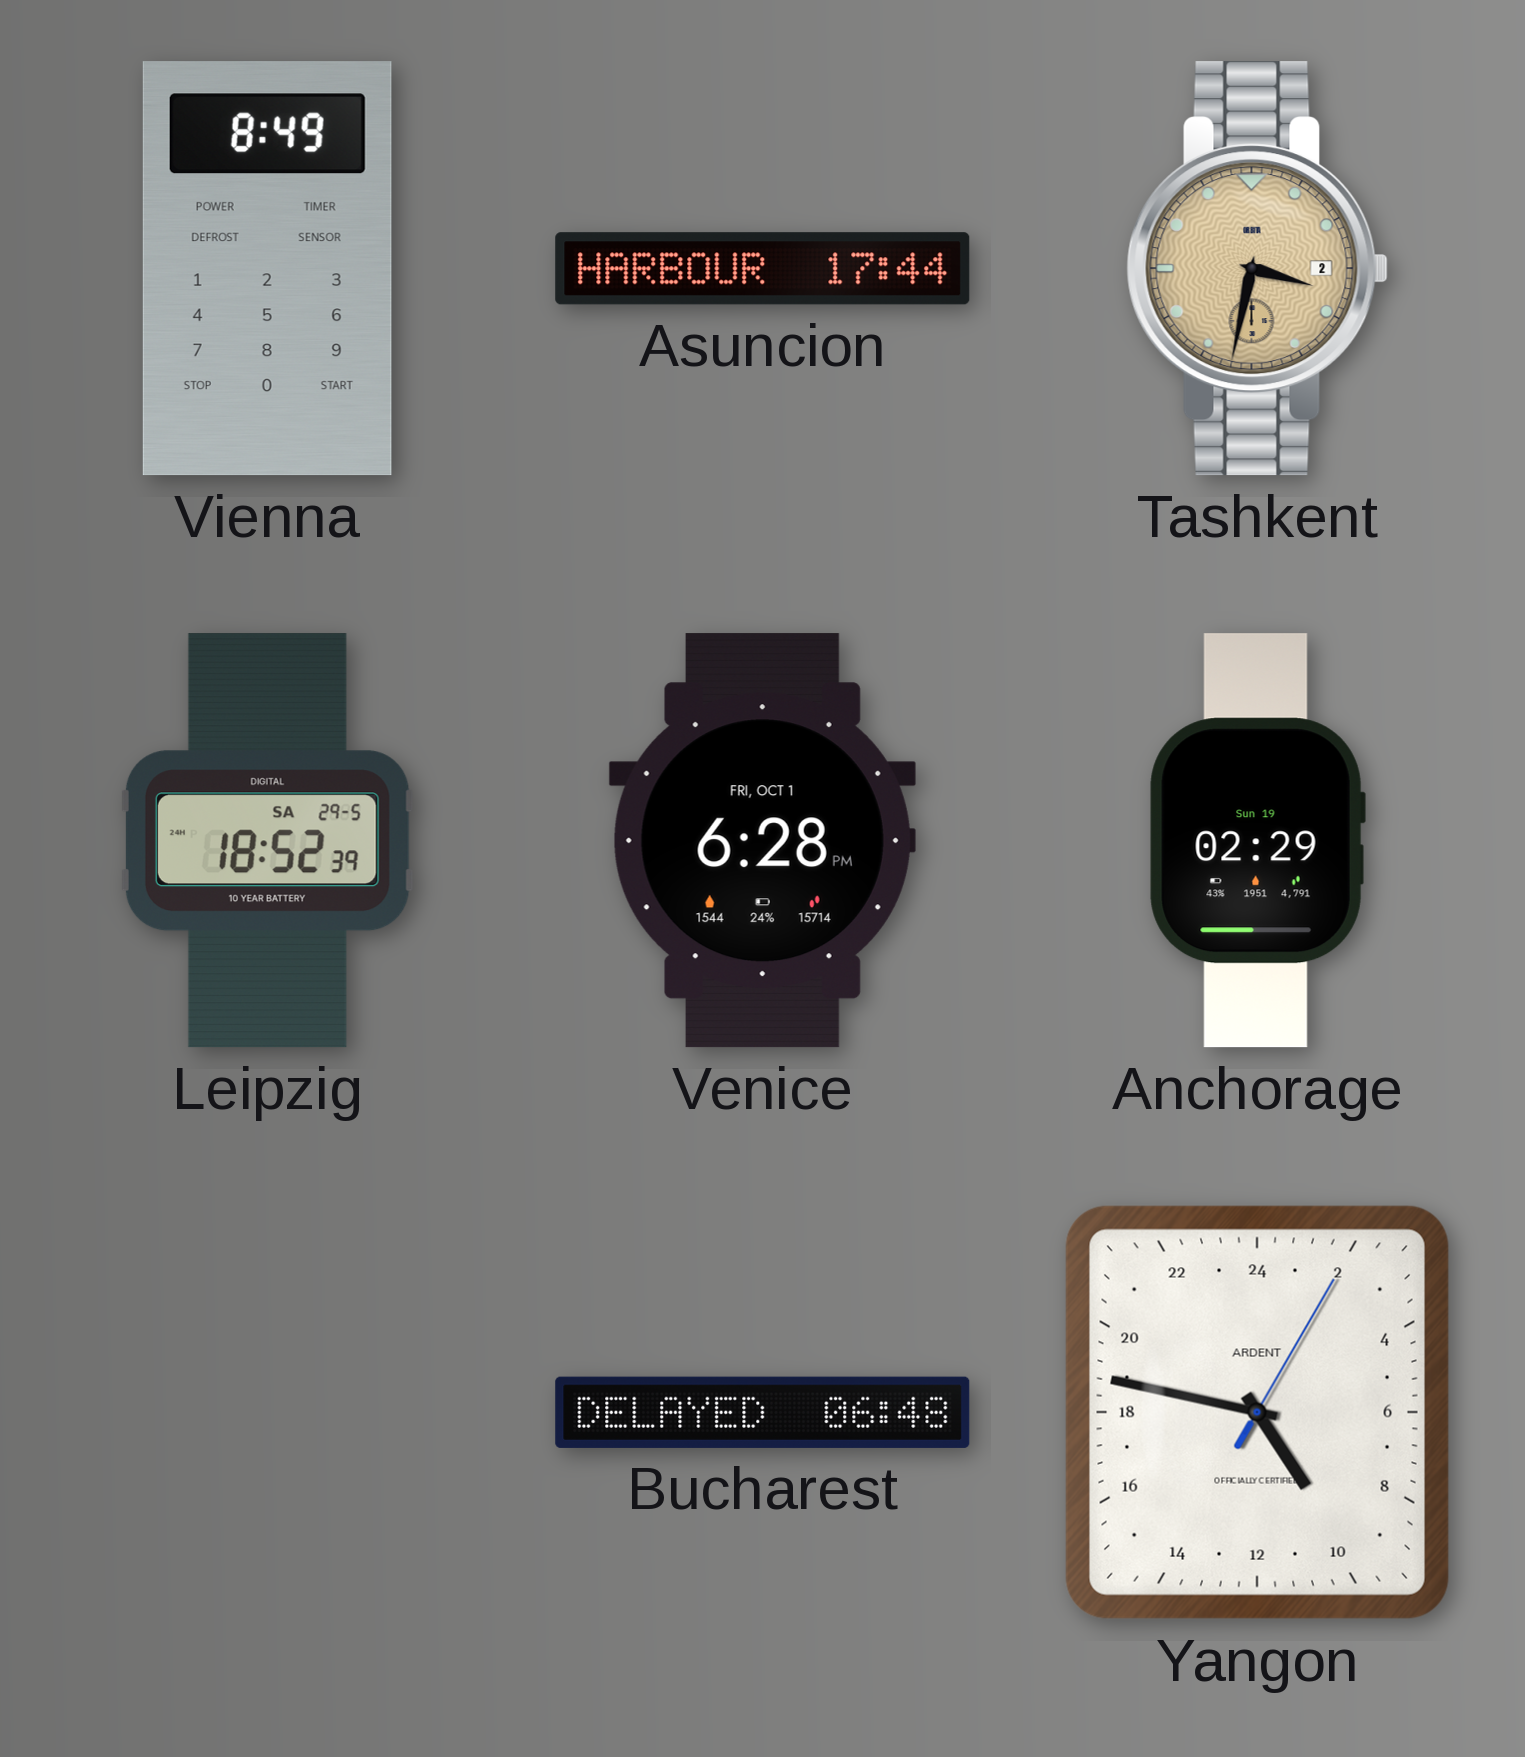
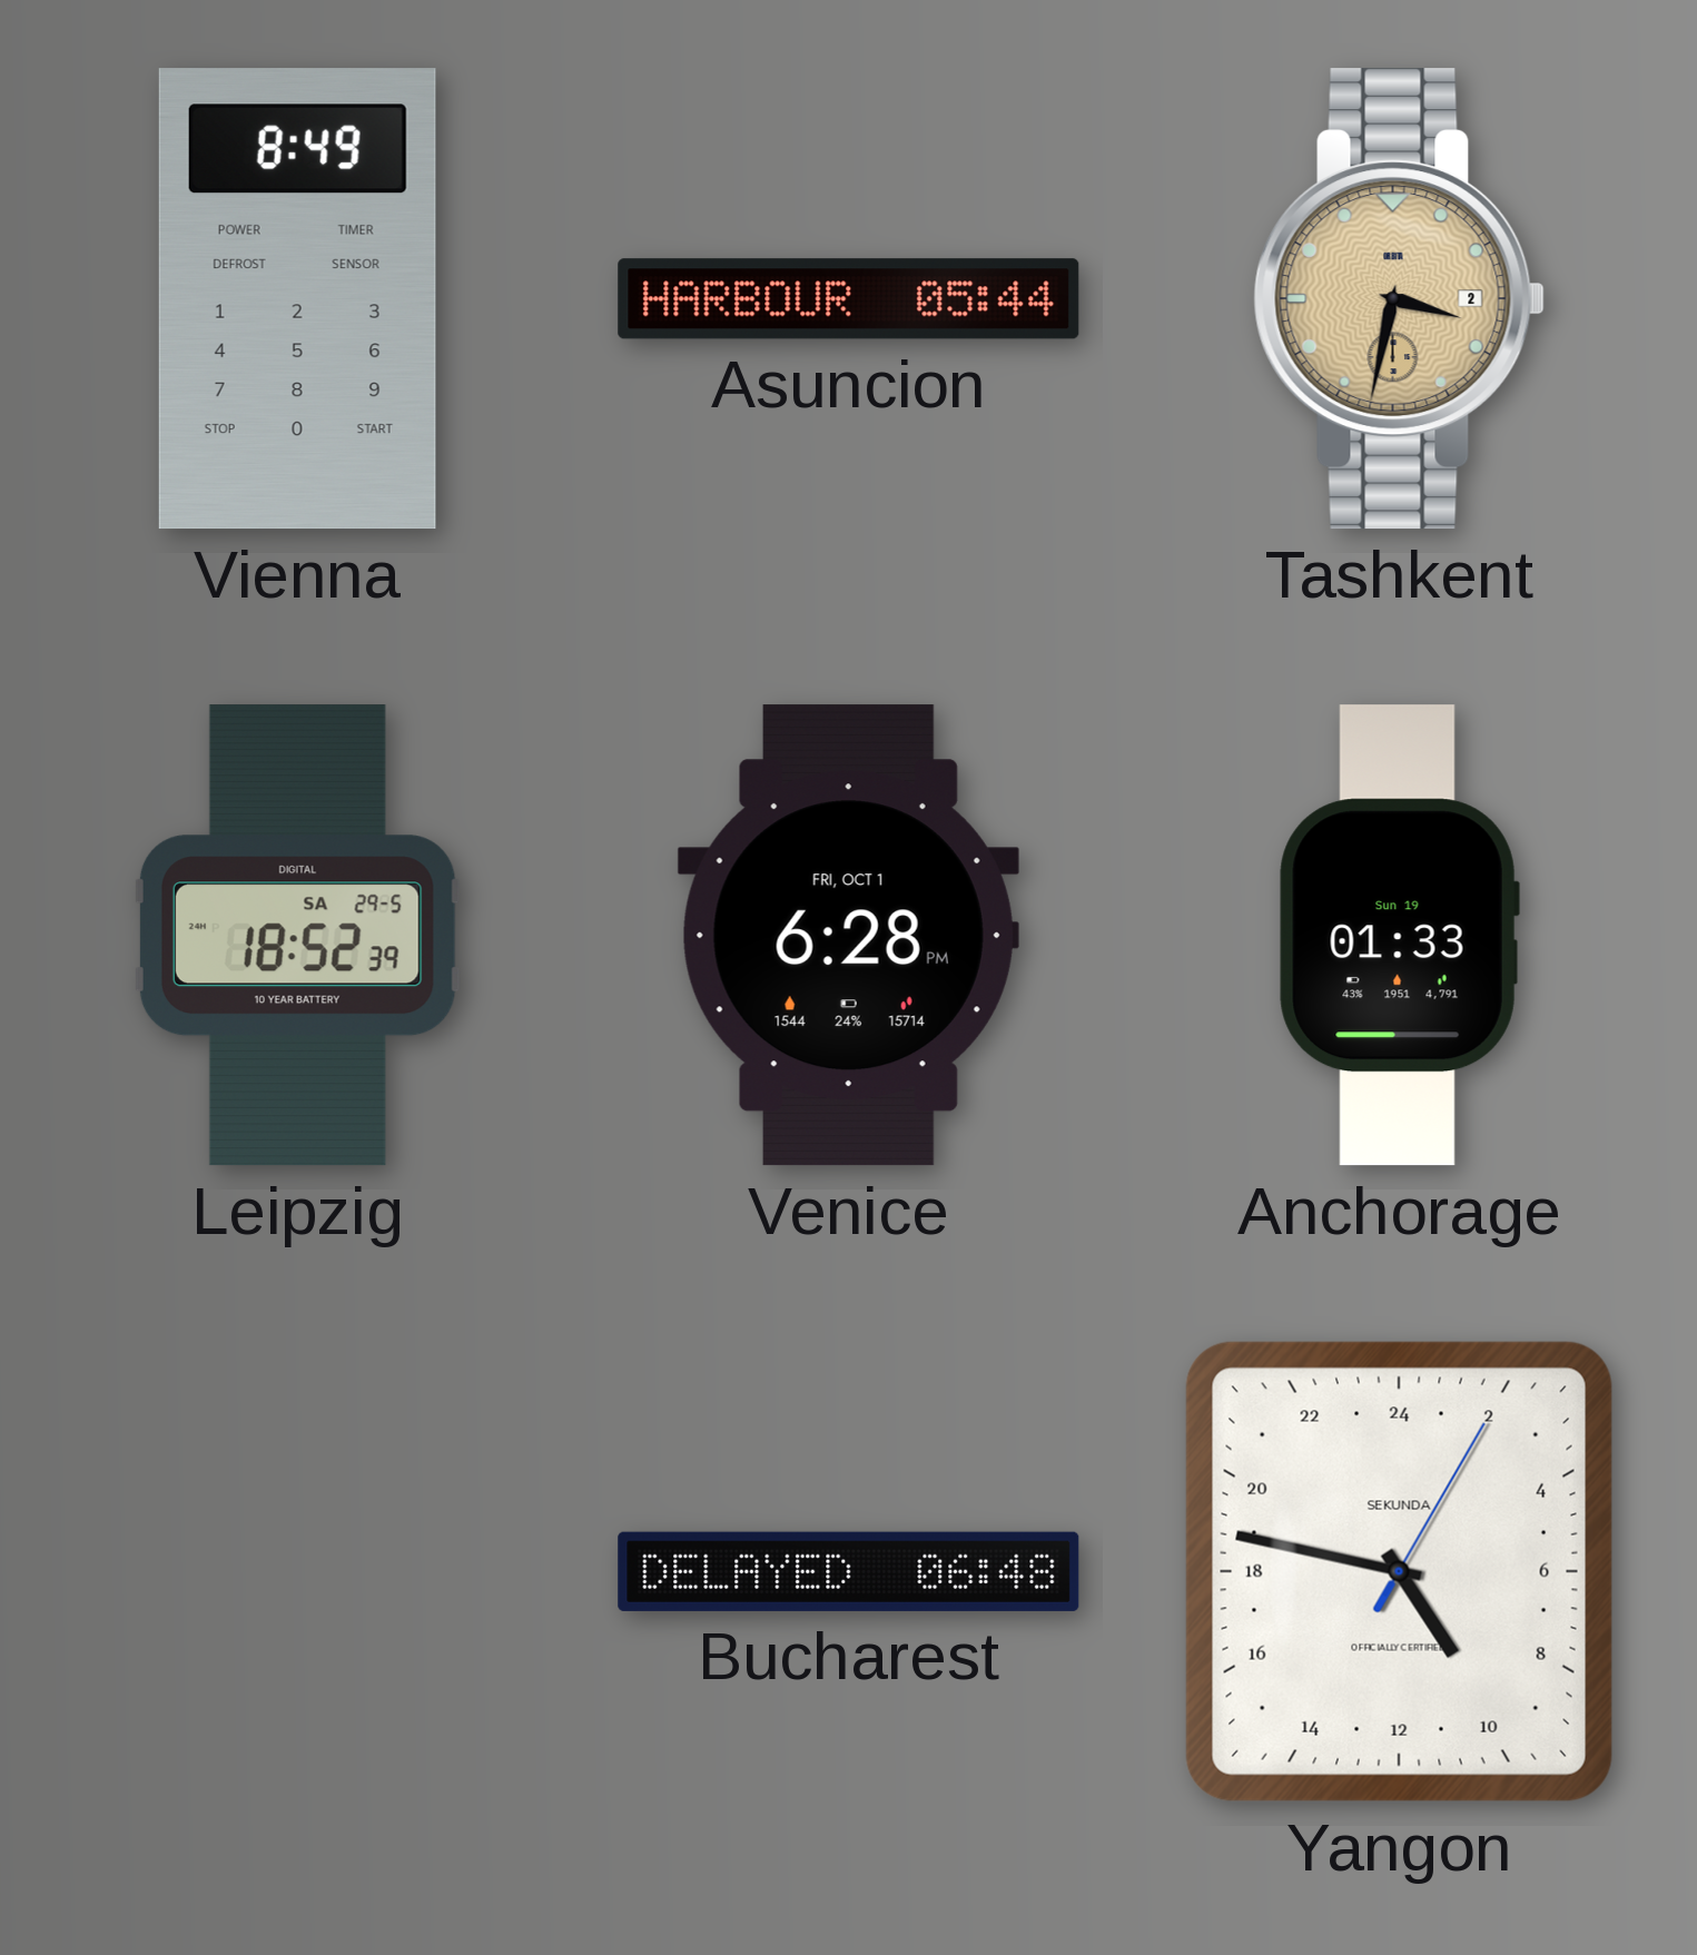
Asuncion: 17:44 -> 05:44 (849, 299)
Anchorage: 02:29 -> 01:33 (1399, 936)
Yangon brand: ARDENT -> SEKUNDA (1399, 1571)
